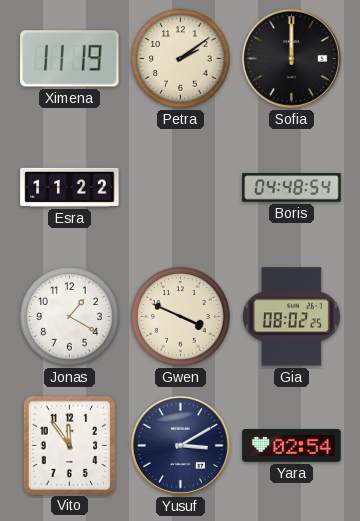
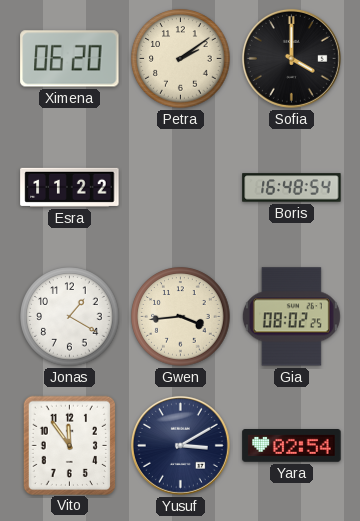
Ximena: 11:19 -> 06:20 (70, 59)
Sofia: 12:00 -> 4:00 (291, 58)
Boris: 04:48 -> 16:48 (292, 188)
Gwen: 3:49 -> 3:44 (181, 317)
